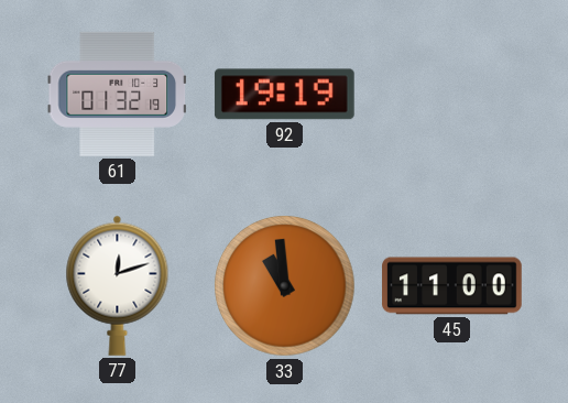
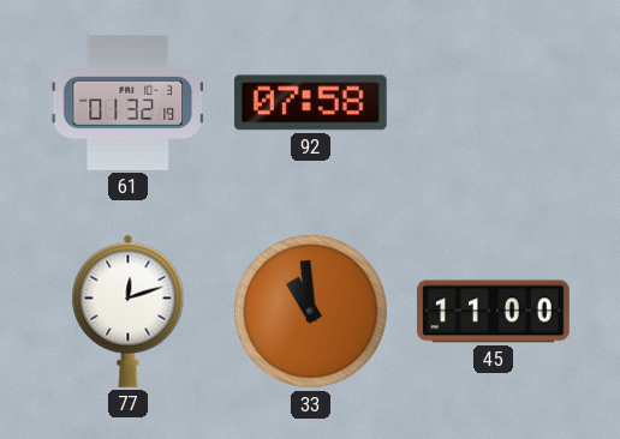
92: 19:19 -> 07:58 (310, 103)
